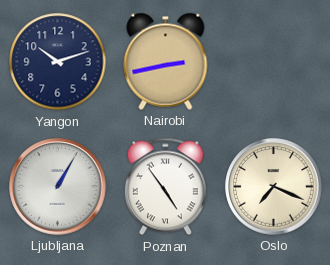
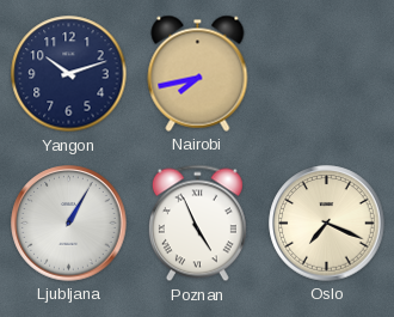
Nairobi: 2:43 -> 7:43 (198, 73)
Poznan: 4:54 -> 4:56 (197, 224)
